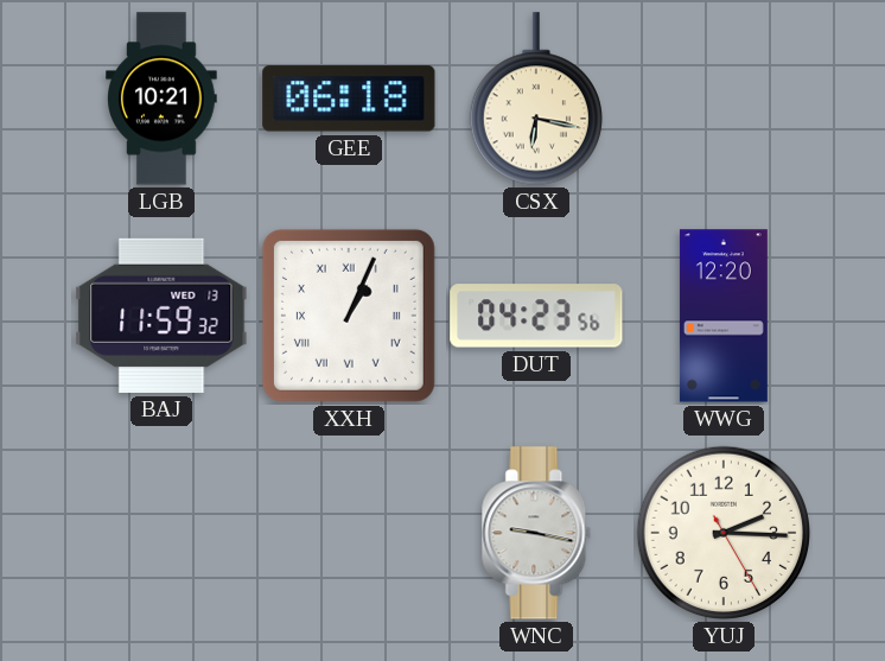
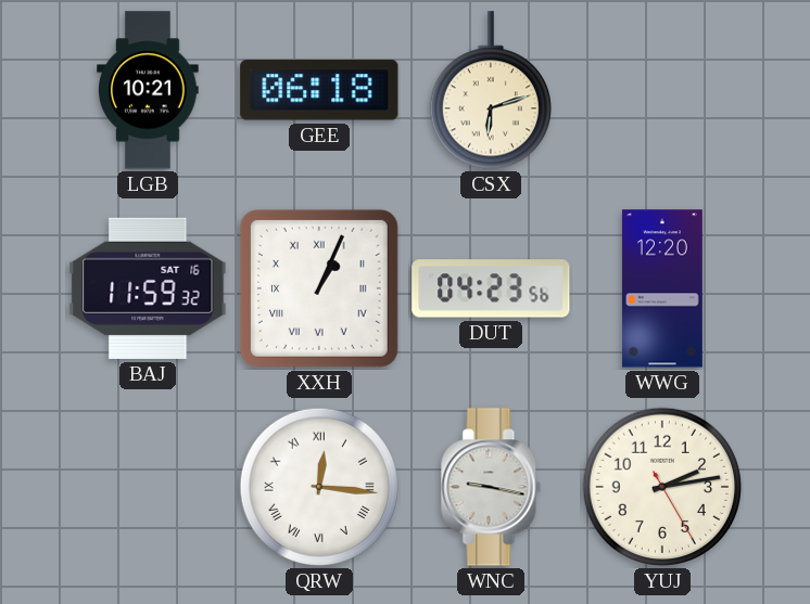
CSX: 6:17 -> 6:12 (491, 90)
BAJ date: WED 13 -> SAT 16 (148, 288)
QRW: none -> 12:16 (319, 487)
YUJ: 2:15 -> 2:13 (662, 487)
